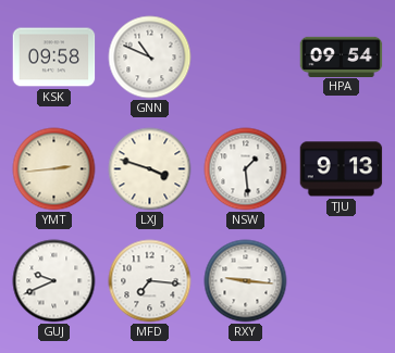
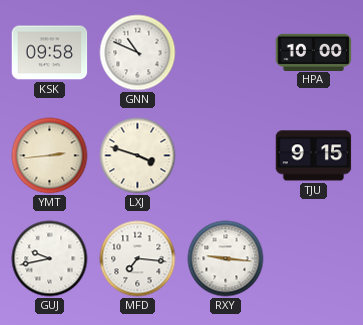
HPA: 09:54 -> 10:00 (314, 52)
NSW: 1:29 -> none (246, 169)
TJU: 9:13 -> 9:15 (314, 156)
GUJ: 9:41 -> 9:43 (50, 259)
